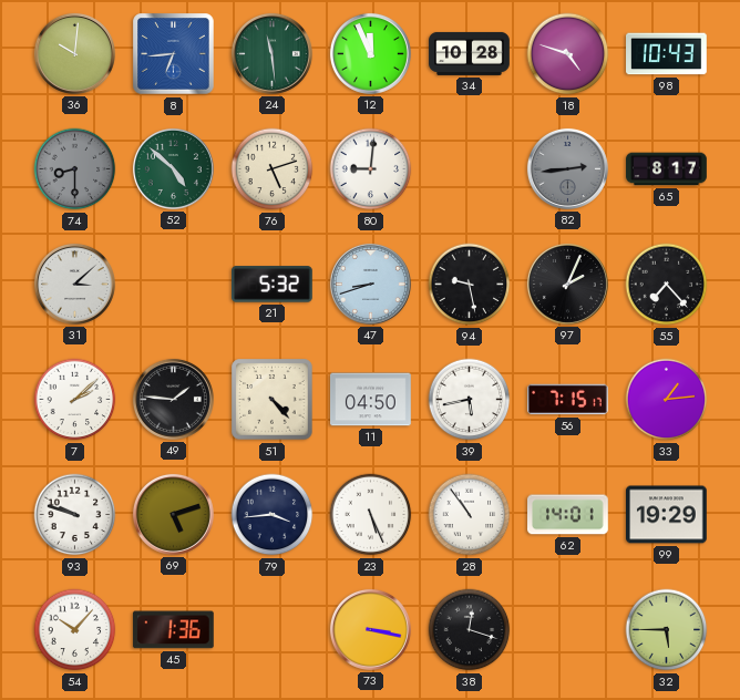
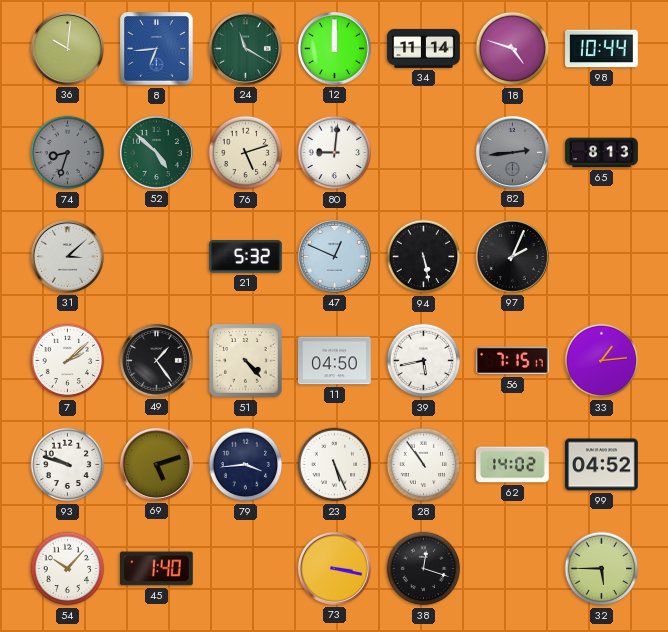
24: 11:29 -> 11:20 (245, 48)
12: 11:56 -> 12:00 (334, 48)
34: 10:28 -> 11:14 (424, 48)
98: 10:43 -> 10:44 (602, 49)
74: 8:30 -> 8:33 (68, 153)
65: 8:17 -> 8:13 (602, 153)
47: 8:42 -> 12:49 (334, 256)
94: 9:28 -> 5:28 (424, 257)
55: 7:23 -> none (667, 285)
49: 1:46 -> 1:24 (156, 360)
62: 14:01 -> 14:02 (513, 465)
99: 19:29 -> 04:52 (602, 465)
45: 1:36 -> 1:40 (156, 569)
